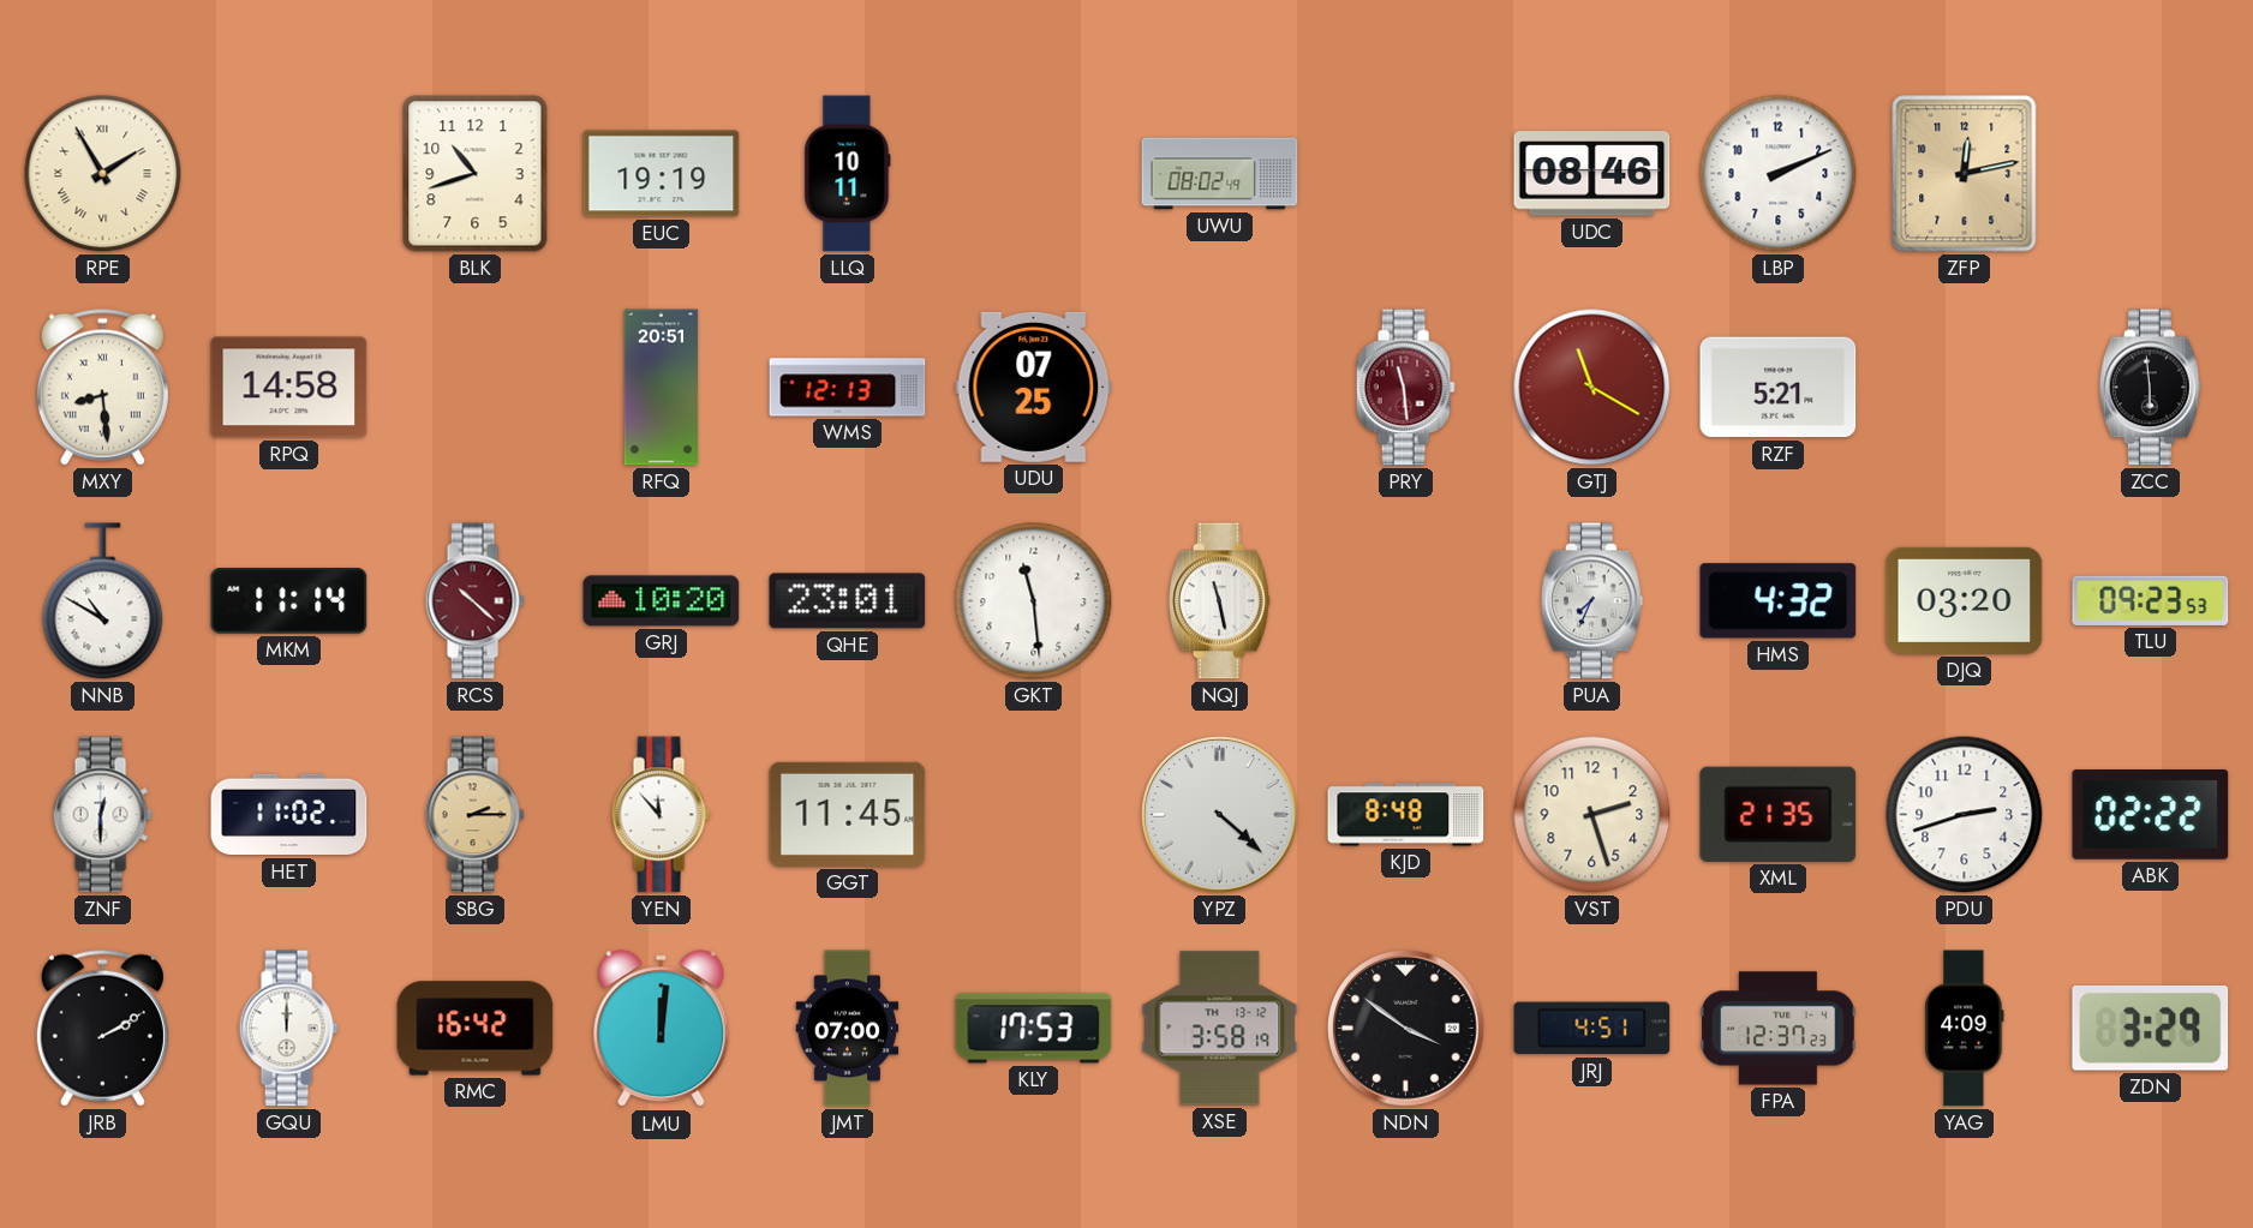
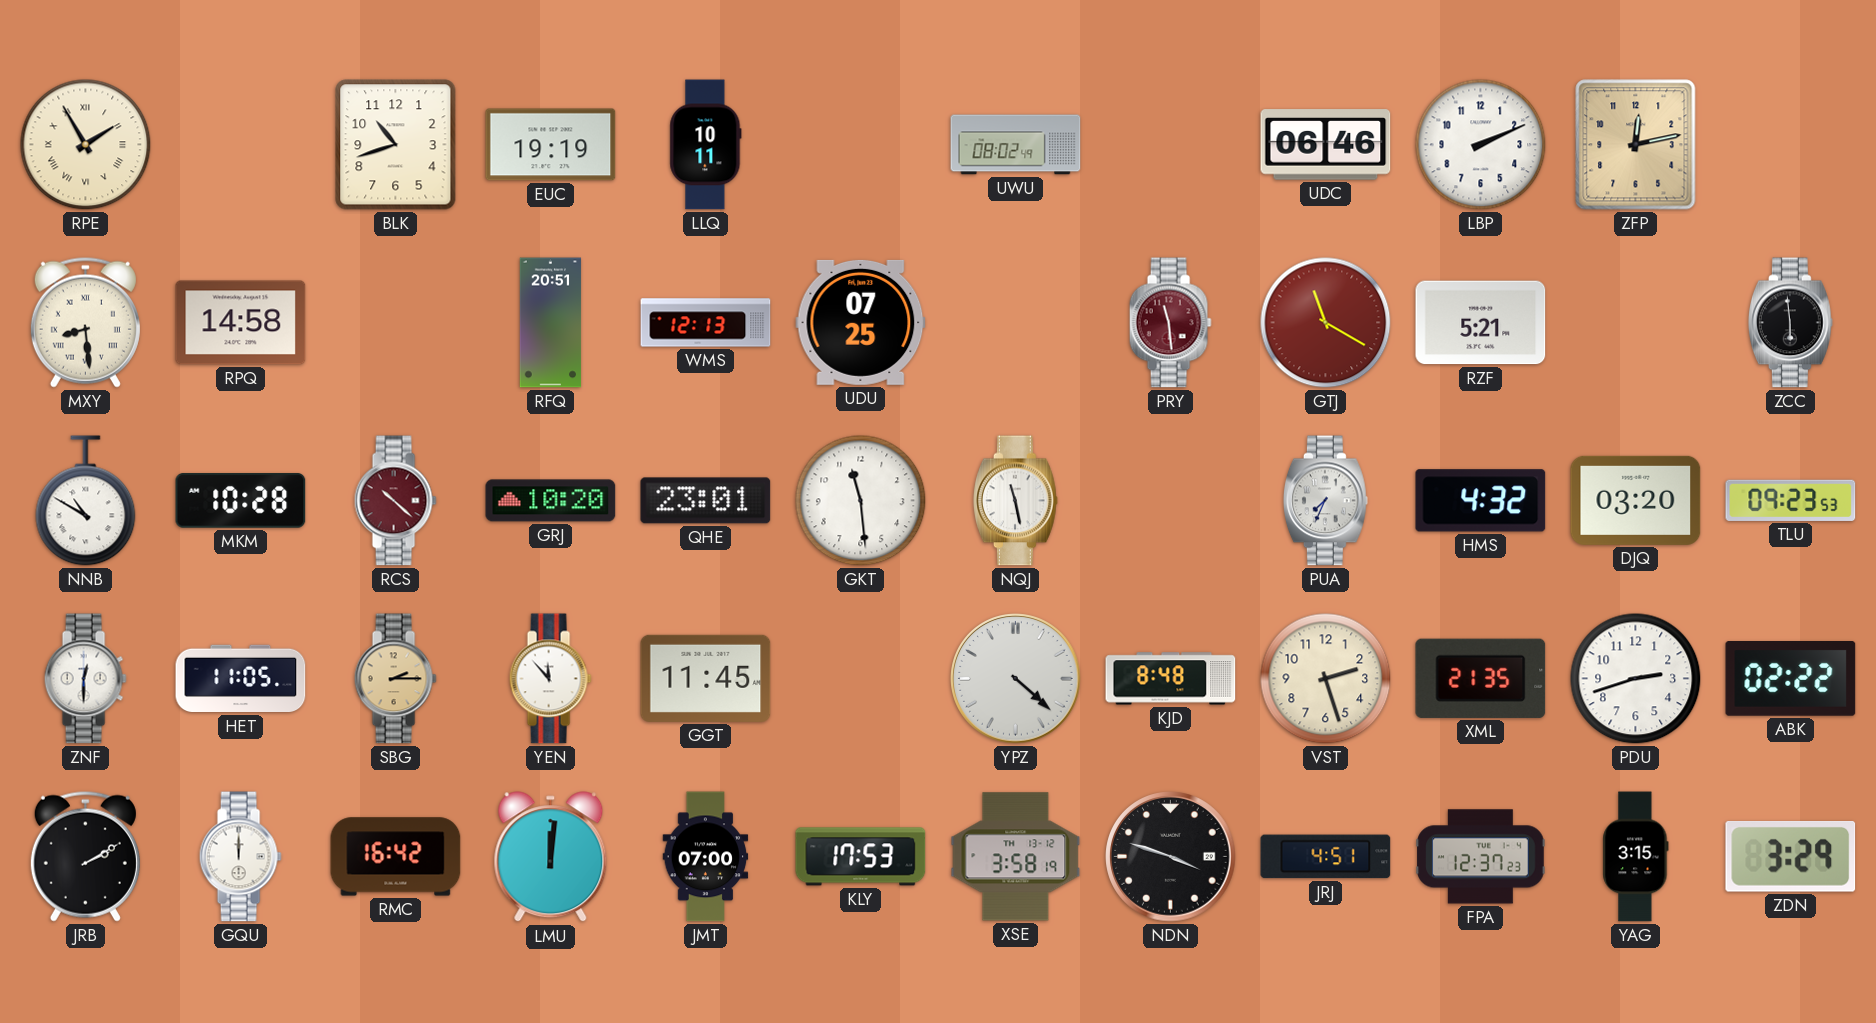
UDC: 08:46 -> 06:46 (1326, 145)
MKM: 11:14 -> 10:28 (241, 501)
HET: 11:02 -> 11:05 (241, 679)
NDN: 3:51 -> 3:48 (1171, 857)
YAG: 4:09 -> 3:15 (1636, 857)
